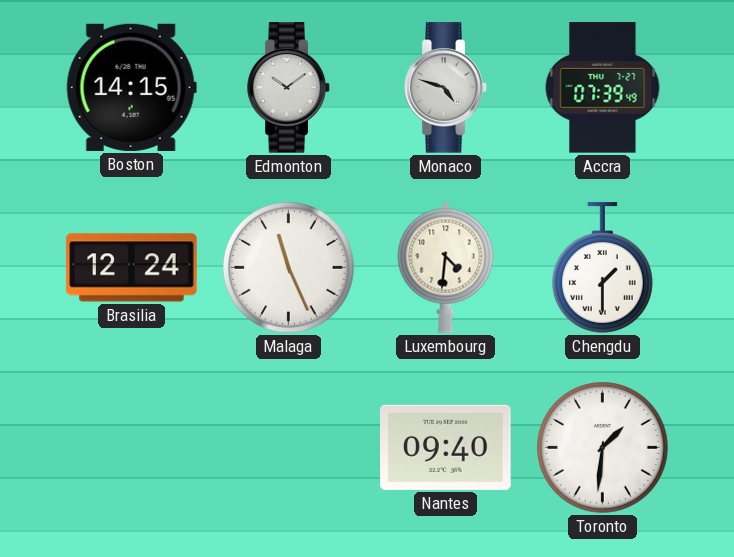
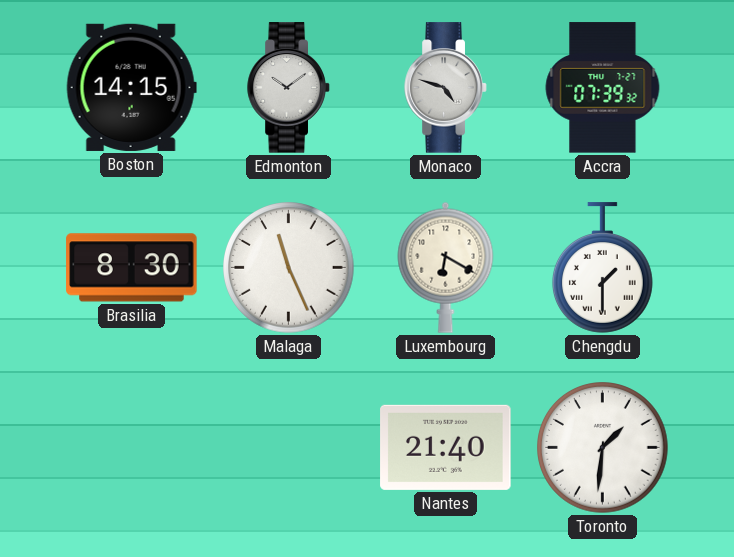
Accra: 07:39:49 -> 07:39:32 (603, 88)
Brasilia: 12:24 -> 8:30 (132, 268)
Luxembourg: 4:31 -> 6:20 (446, 267)
Nantes: 09:40 -> 21:40 (446, 447)
